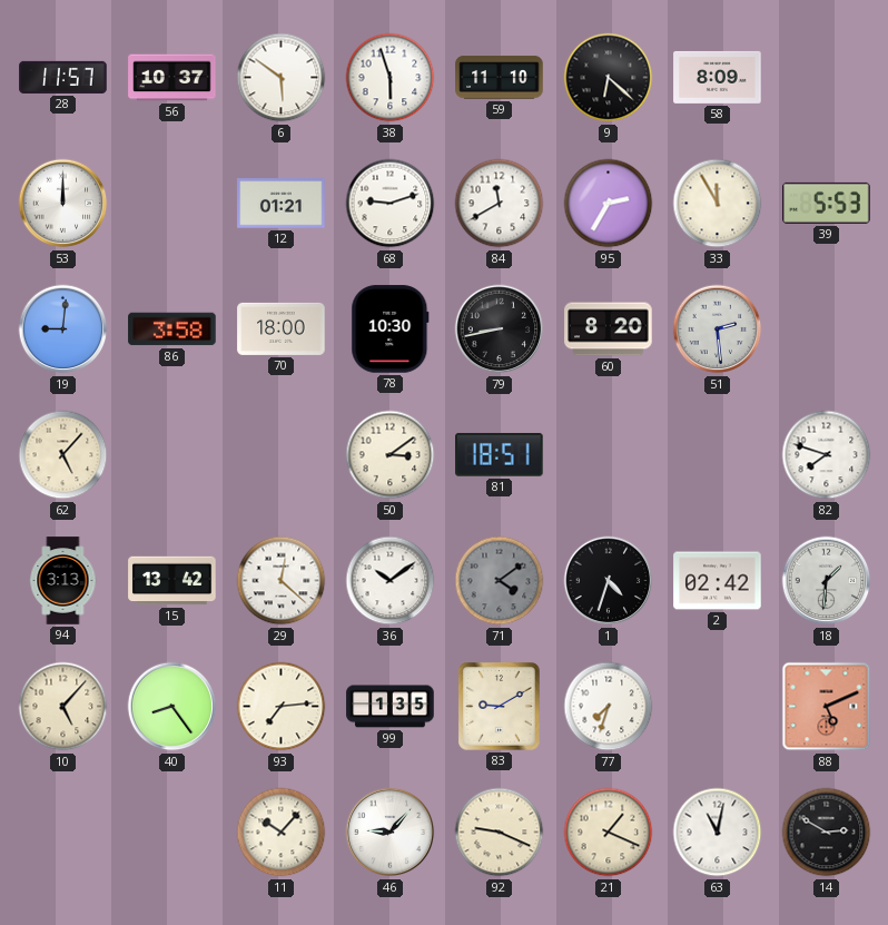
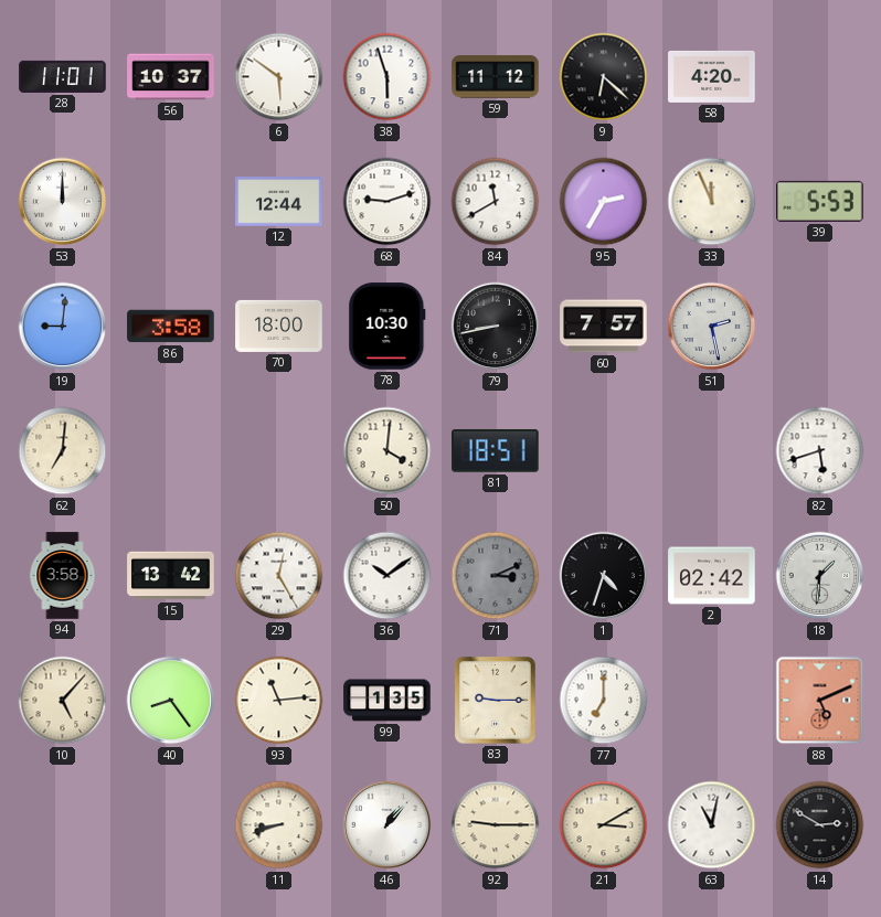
28: 11:57 -> 11:01 (63, 76)
59: 11:10 -> 11:12 (496, 77)
58: 8:09 -> 4:20 (712, 76)
12: 01:21 -> 12:44 (279, 202)
33: 11:55 -> 11:56 (712, 202)
60: 8:20 -> 7:57 (604, 327)
51: 2:29 -> 2:28 (712, 327)
62: 5:07 -> 7:01 (63, 451)
50: 3:09 -> 4:01 (388, 451)
82: 7:48 -> 5:42 (820, 451)
94: 3:13 -> 3:58 (63, 576)
29: 12:22 -> 12:25 (279, 576)
71: 4:09 -> 3:11 (496, 576)
93: 7:14 -> 11:14 (279, 701)
83: 9:10 -> 9:15 (496, 701)
77: 7:33 -> 7:00 (604, 701)
11: 10:07 -> 8:42 (279, 825)
46: 9:07 -> 1:07 (388, 825)
92: 9:19 -> 9:15 (496, 825)
21: 1:19 -> 3:10 (604, 825)
